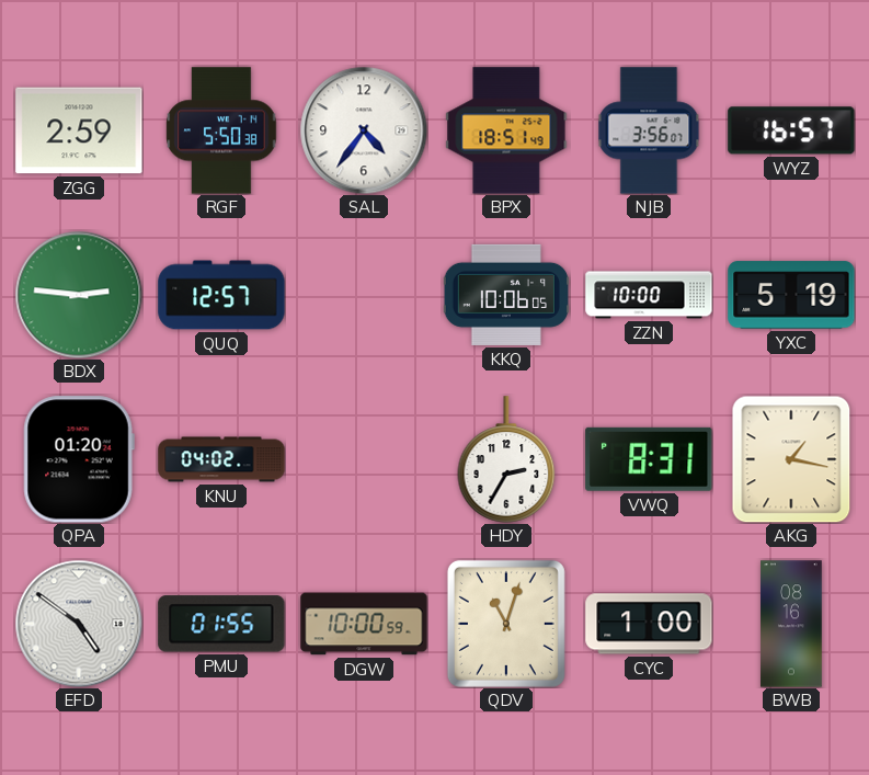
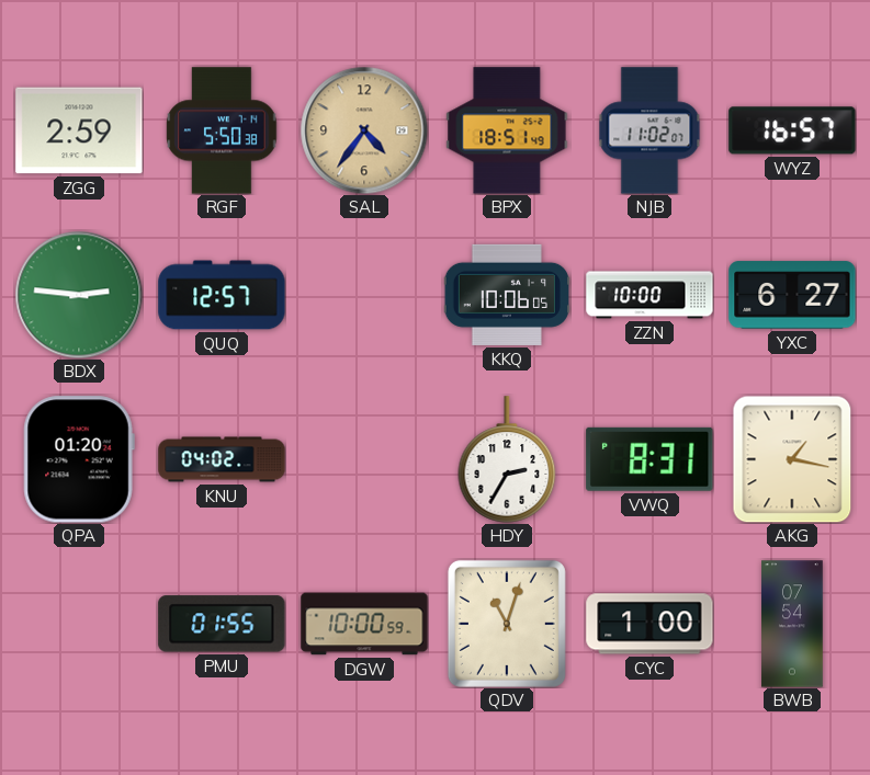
SAL dial: white -> champagne (364, 130)
NJB: 3:56 -> 11:02 (649, 130)
YXC: 5:19 -> 6:27 (792, 295)
EFD: 4:51 -> none (79, 624)
BWB: 08:16 -> 07:54 (792, 624)
